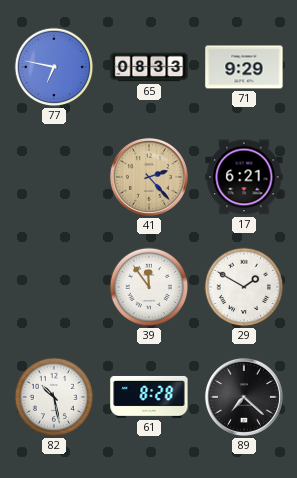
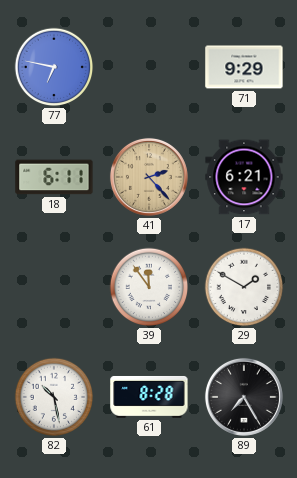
65: 08:33 -> none (149, 67)
18: none -> 6:11 (54, 177)
89: 7:22 -> 7:25 (244, 397)
